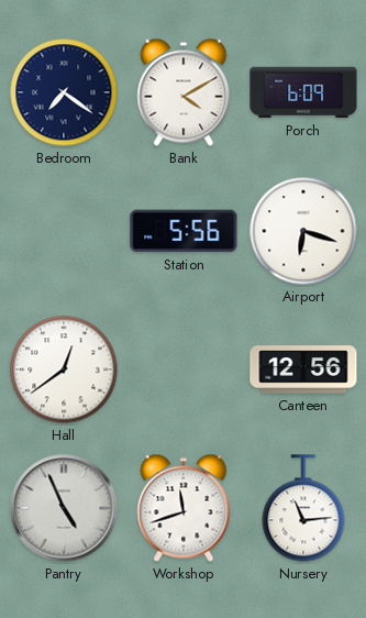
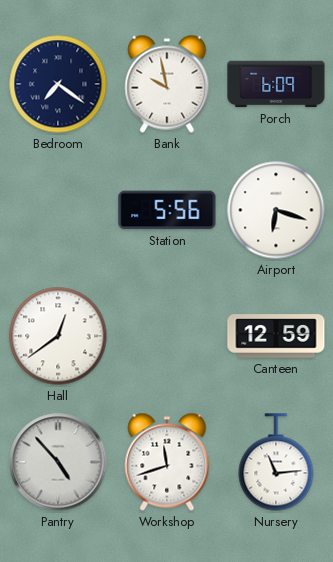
Bank: 4:10 -> 9:58 (167, 84)
Canteen: 12:56 -> 12:59 (276, 336)
Pantry: 4:56 -> 4:53 (58, 462)
